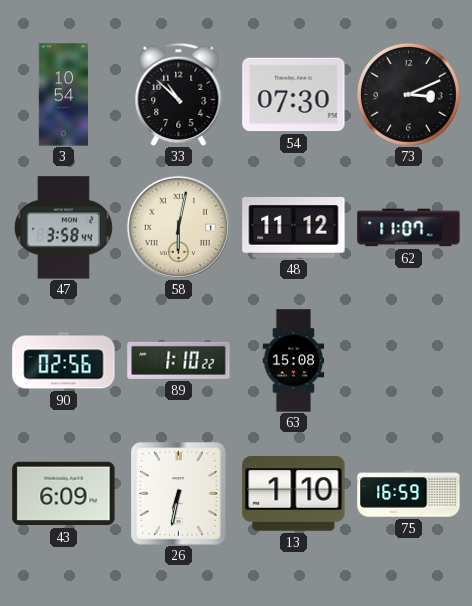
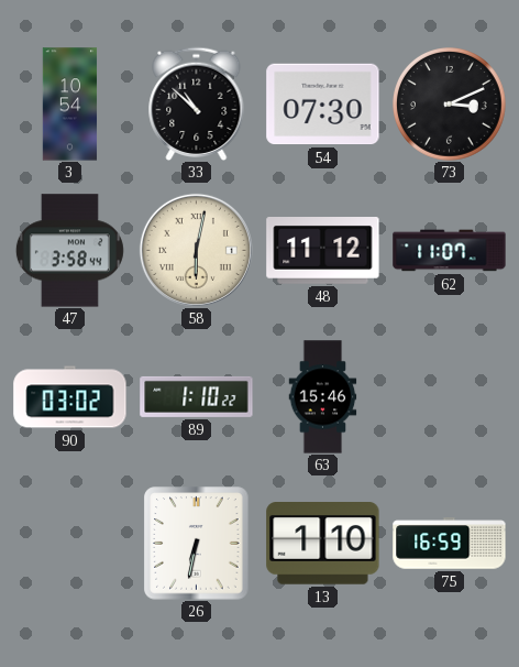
90: 02:56 -> 03:02 (70, 397)
63: 15:08 -> 15:46 (323, 397)
43: 6:09 -> none (64, 494)
